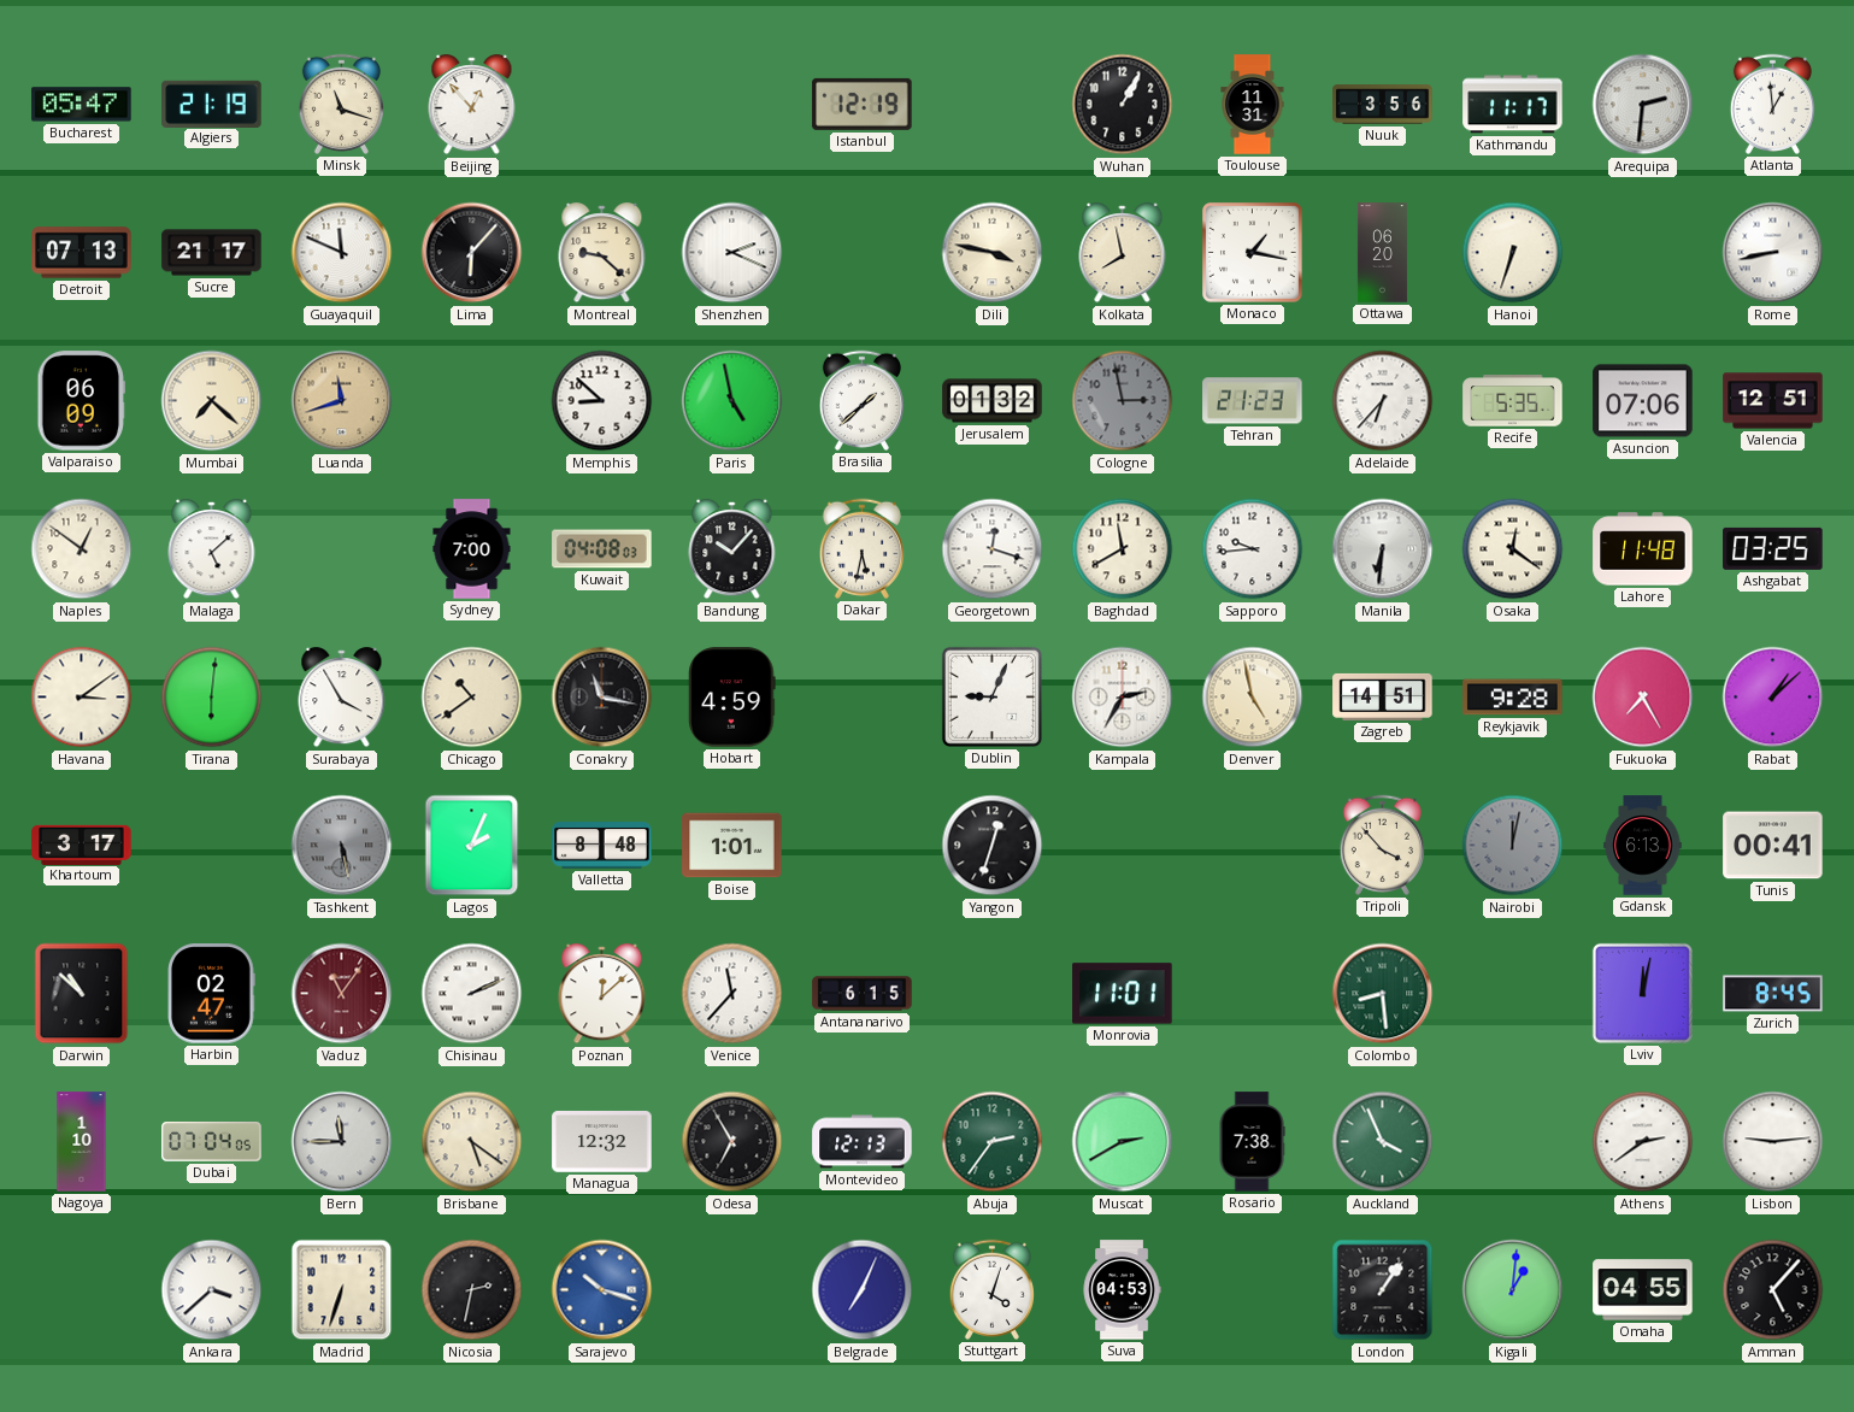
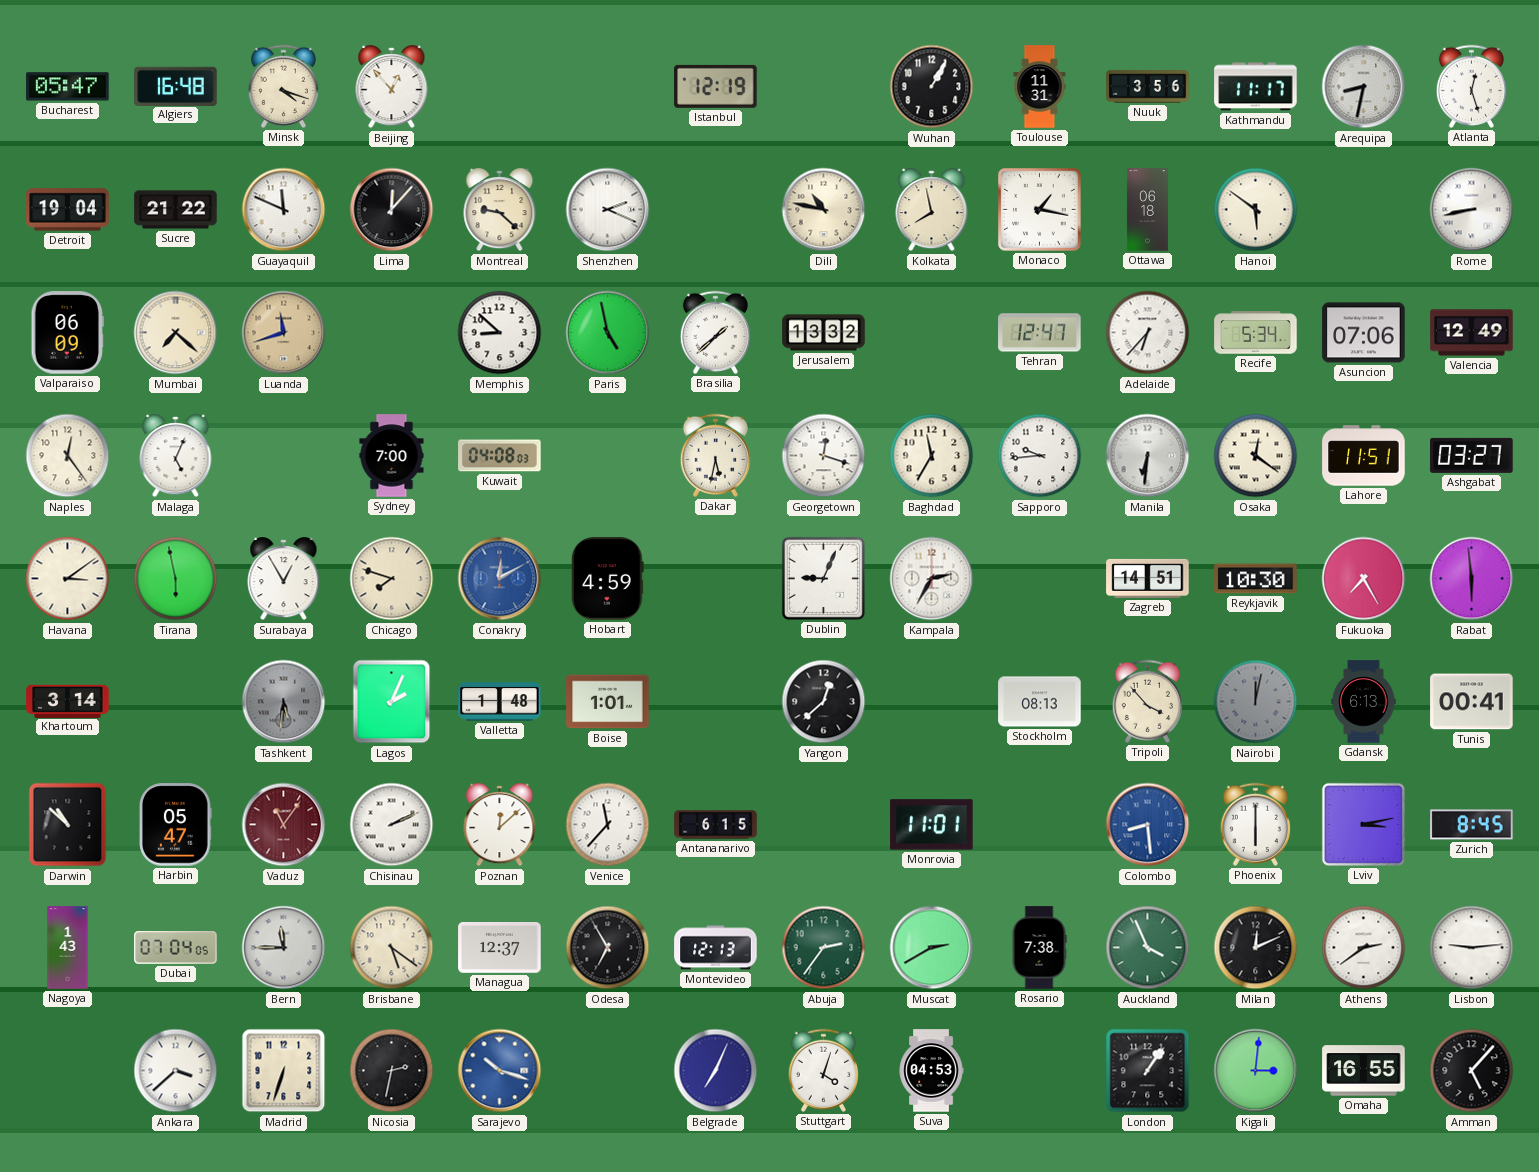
Algiers: 21:19 -> 16:48 (176, 86)
Minsk: 11:18 -> 4:18 (283, 86)
Arequipa: 2:31 -> 8:32 (1364, 87)
Atlanta: 12:59 -> 12:27 (1471, 86)
Detroit: 07:13 -> 19:04 (68, 210)
Sucre: 21:17 -> 21:22 (176, 210)
Lima: 6:07 -> 12:07 (392, 210)
Dili: 3:47 -> 10:47 (824, 210)
Ottawa: 06:20 -> 06:18 (1147, 210)
Hanoi: 6:33 -> 5:51 (1256, 210)
Jerusalem: 01:32 -> 13:32 (824, 333)
Cologne: 2:58 -> none (1123, 401)
Tehran: 21:23 -> 12:47 (1040, 333)
Recife: 5:35 -> 5:34 (1256, 333)
Valencia: 12:51 -> 12:49 (1472, 333)
Naples: 12:51 -> 12:24 (68, 456)
Malaga: 5:08 -> 5:04 (176, 456)
Bandung: 10:07 -> none (732, 549)
Baghdad: 11:40 -> 11:35 (932, 456)
Lahore: 11:48 -> 11:51 (1364, 456)
Ashgabat: 03:25 -> 03:27 (1472, 455)
Tirana: 6:01 -> 5:58 (176, 579)
Surabaya: 3:55 -> 12:55 (284, 579)
Chicago: 10:39 -> 7:48 (392, 579)
Conakry: 11:17 -> 12:10 (500, 579)
Conakry dial: black -> blue (500, 579)
Denver: 4:58 -> none (1253, 698)
Reykjavik: 9:28 -> 10:30 (1256, 579)
Rabat: 1:08 -> 5:59 (1472, 579)
Khartoum: 3:17 -> 3:14 (68, 701)
Tashkent: 5:28 -> 5:31 (284, 702)
Valletta: 8:48 -> 1:48 (500, 702)
Yangon: 12:33 -> 12:38 (824, 702)
Stockholm: none -> 08:13 (1040, 702)
Harbin: 02:47 -> 05:47 (176, 825)
Colombo dial: green -> blue (1148, 825)
Phoenix: none -> 6:00 (1255, 824)
Lviv: 12:02 -> 3:13 (1363, 824)
Nagoya: 1:10 -> 1:43 (68, 948)
Managua: 12:32 -> 12:37 (500, 948)
Milan: none -> 12:11 (1256, 948)
Kigali: 1:01 -> 3:01 (1256, 1071)
Omaha: 04:55 -> 16:55 (1364, 1071)
